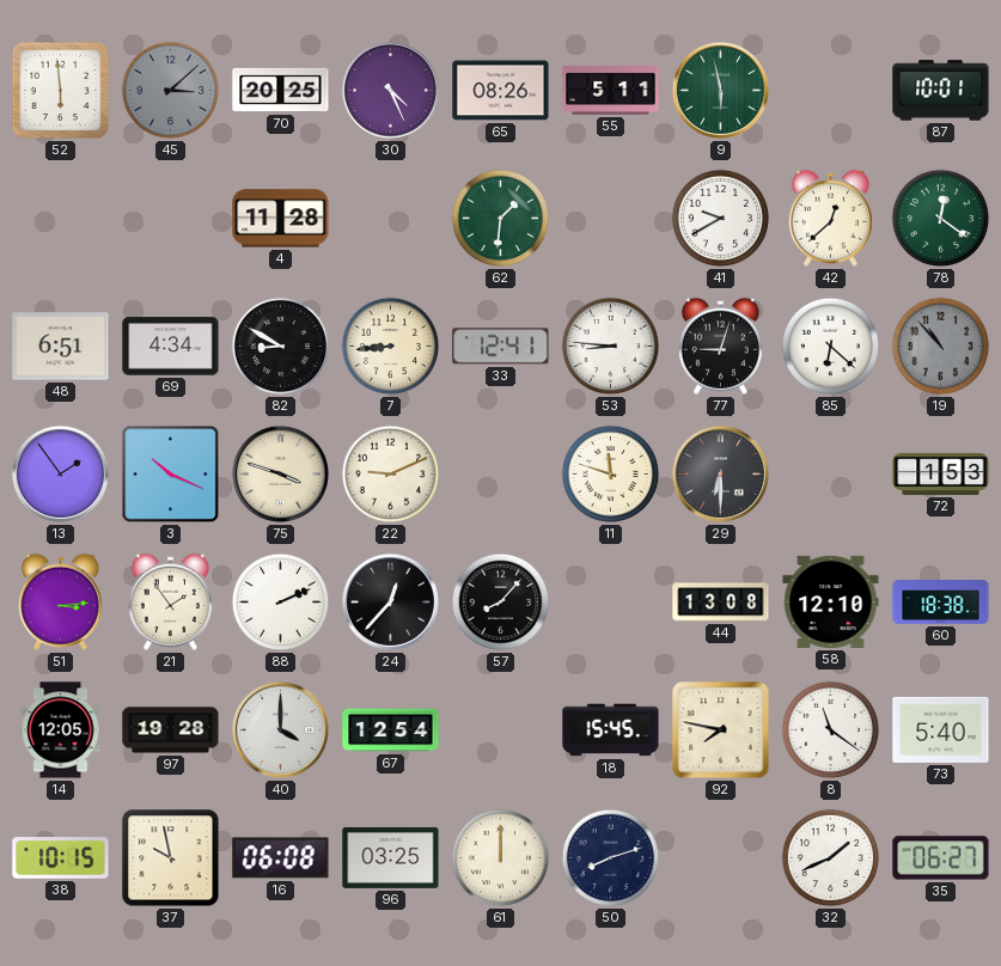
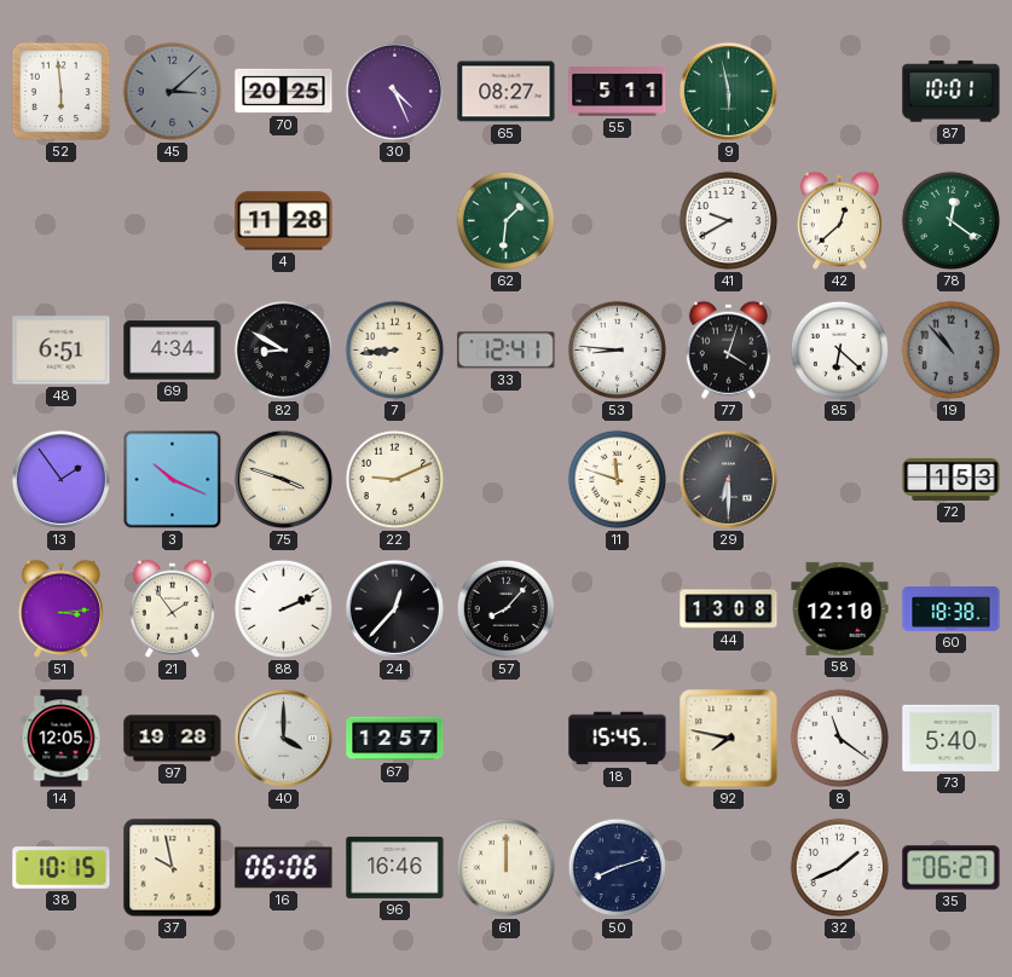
65: 08:26 -> 08:27 (507, 92)
77: 9:03 -> 4:03 (728, 349)
67: 12:54 -> 12:57 (395, 739)
16: 06:08 -> 06:06 (284, 868)
96: 03:25 -> 16:46 (395, 867)
